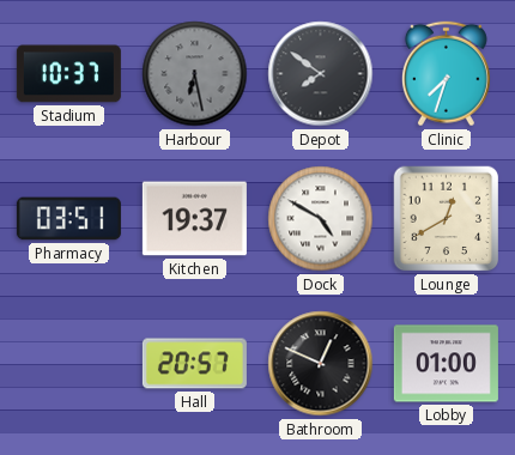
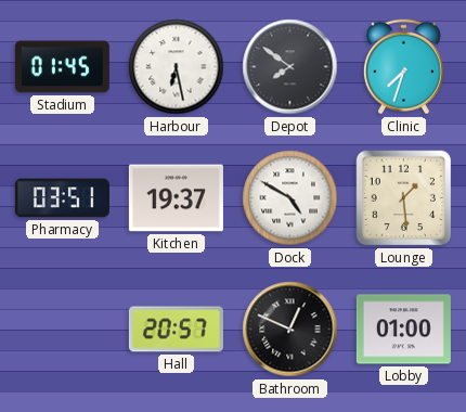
Stadium: 10:37 -> 01:45 (62, 67)
Harbour dial: grey -> white (177, 67)
Lounge: 12:40 -> 1:29 (404, 198)
